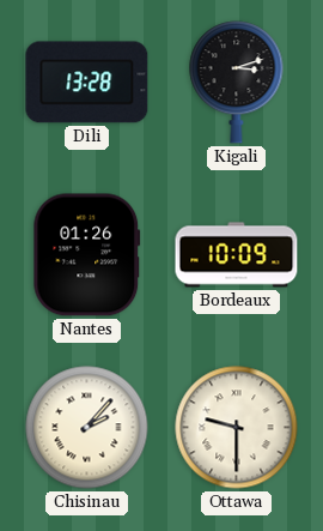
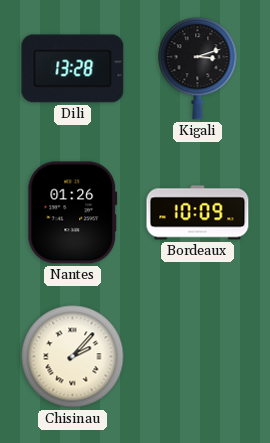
Ottawa: 9:30 -> none (237, 428)
